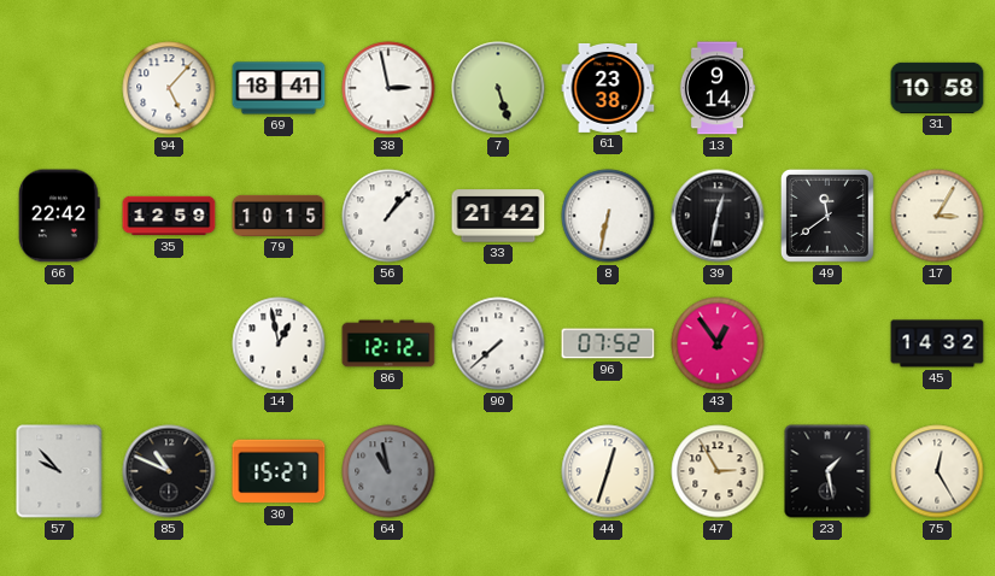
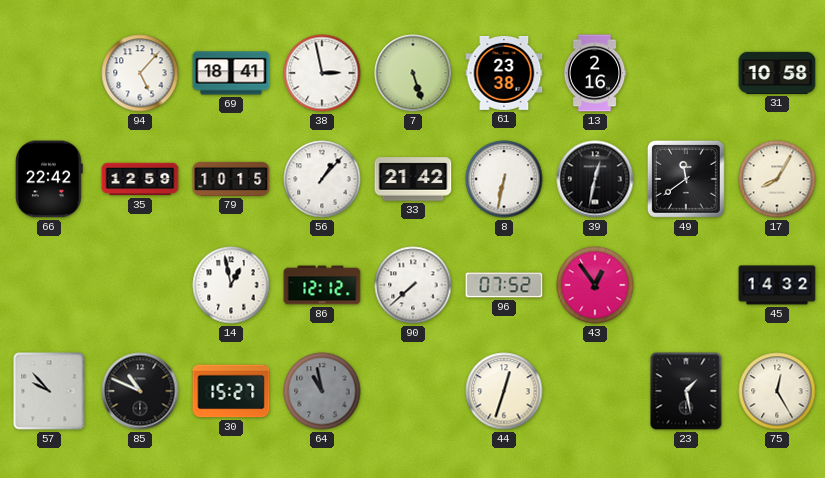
13: 9:14 -> 2:16 (595, 73)
17: 3:05 -> 8:05 (777, 179)
47: 2:55 -> none (718, 471)
